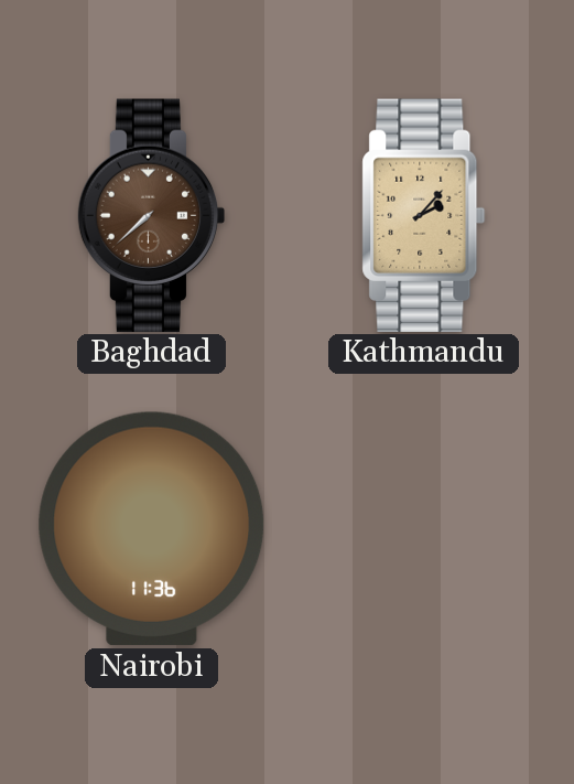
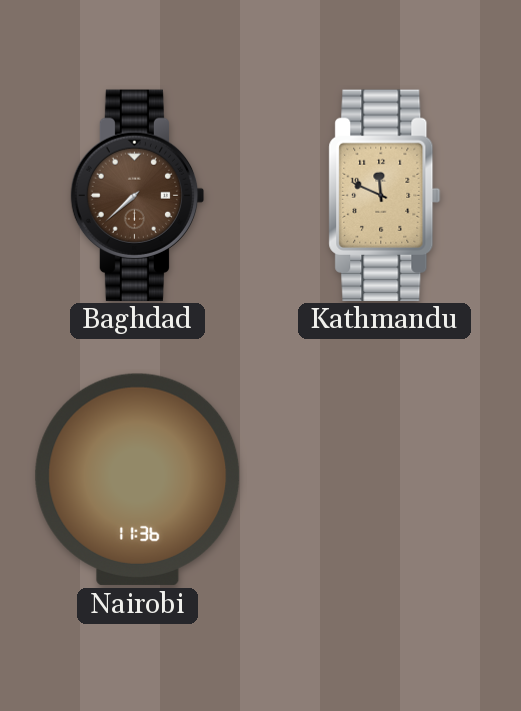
Kathmandu: 2:07 -> 11:49 (385, 195)
